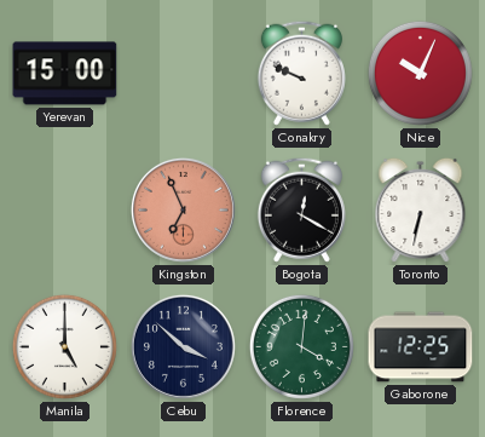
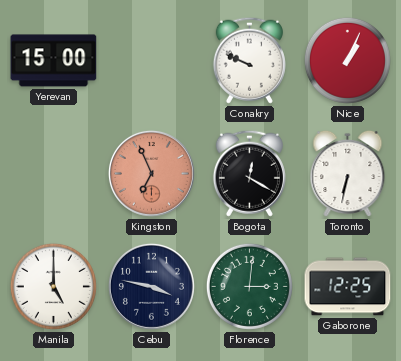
Nice: 10:04 -> 1:04 (347, 60)
Cebu: 3:52 -> 3:47 (151, 286)
Florence: 4:01 -> 3:01 (249, 286)
